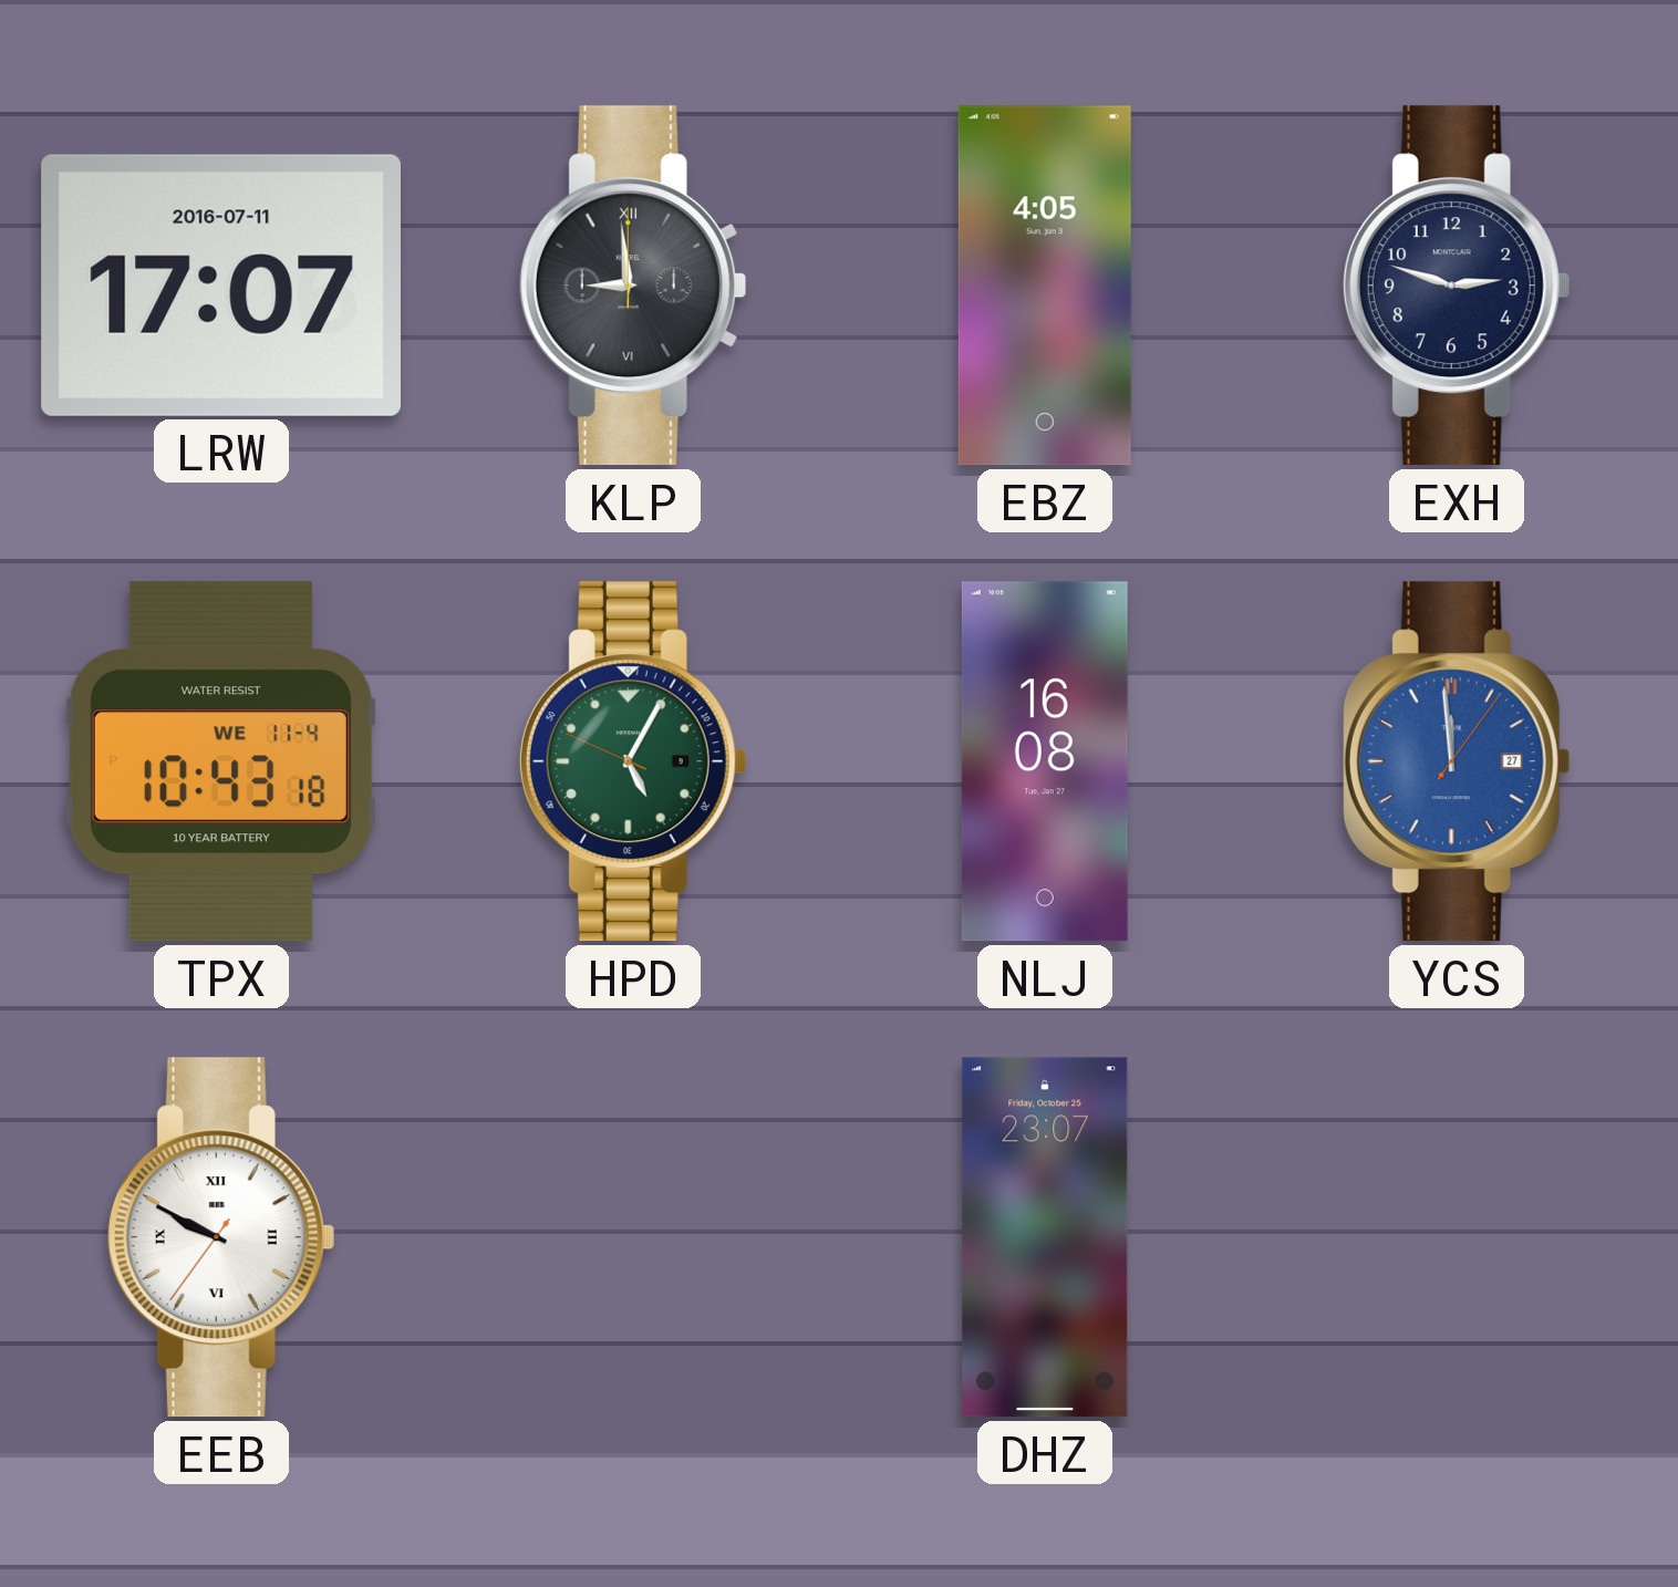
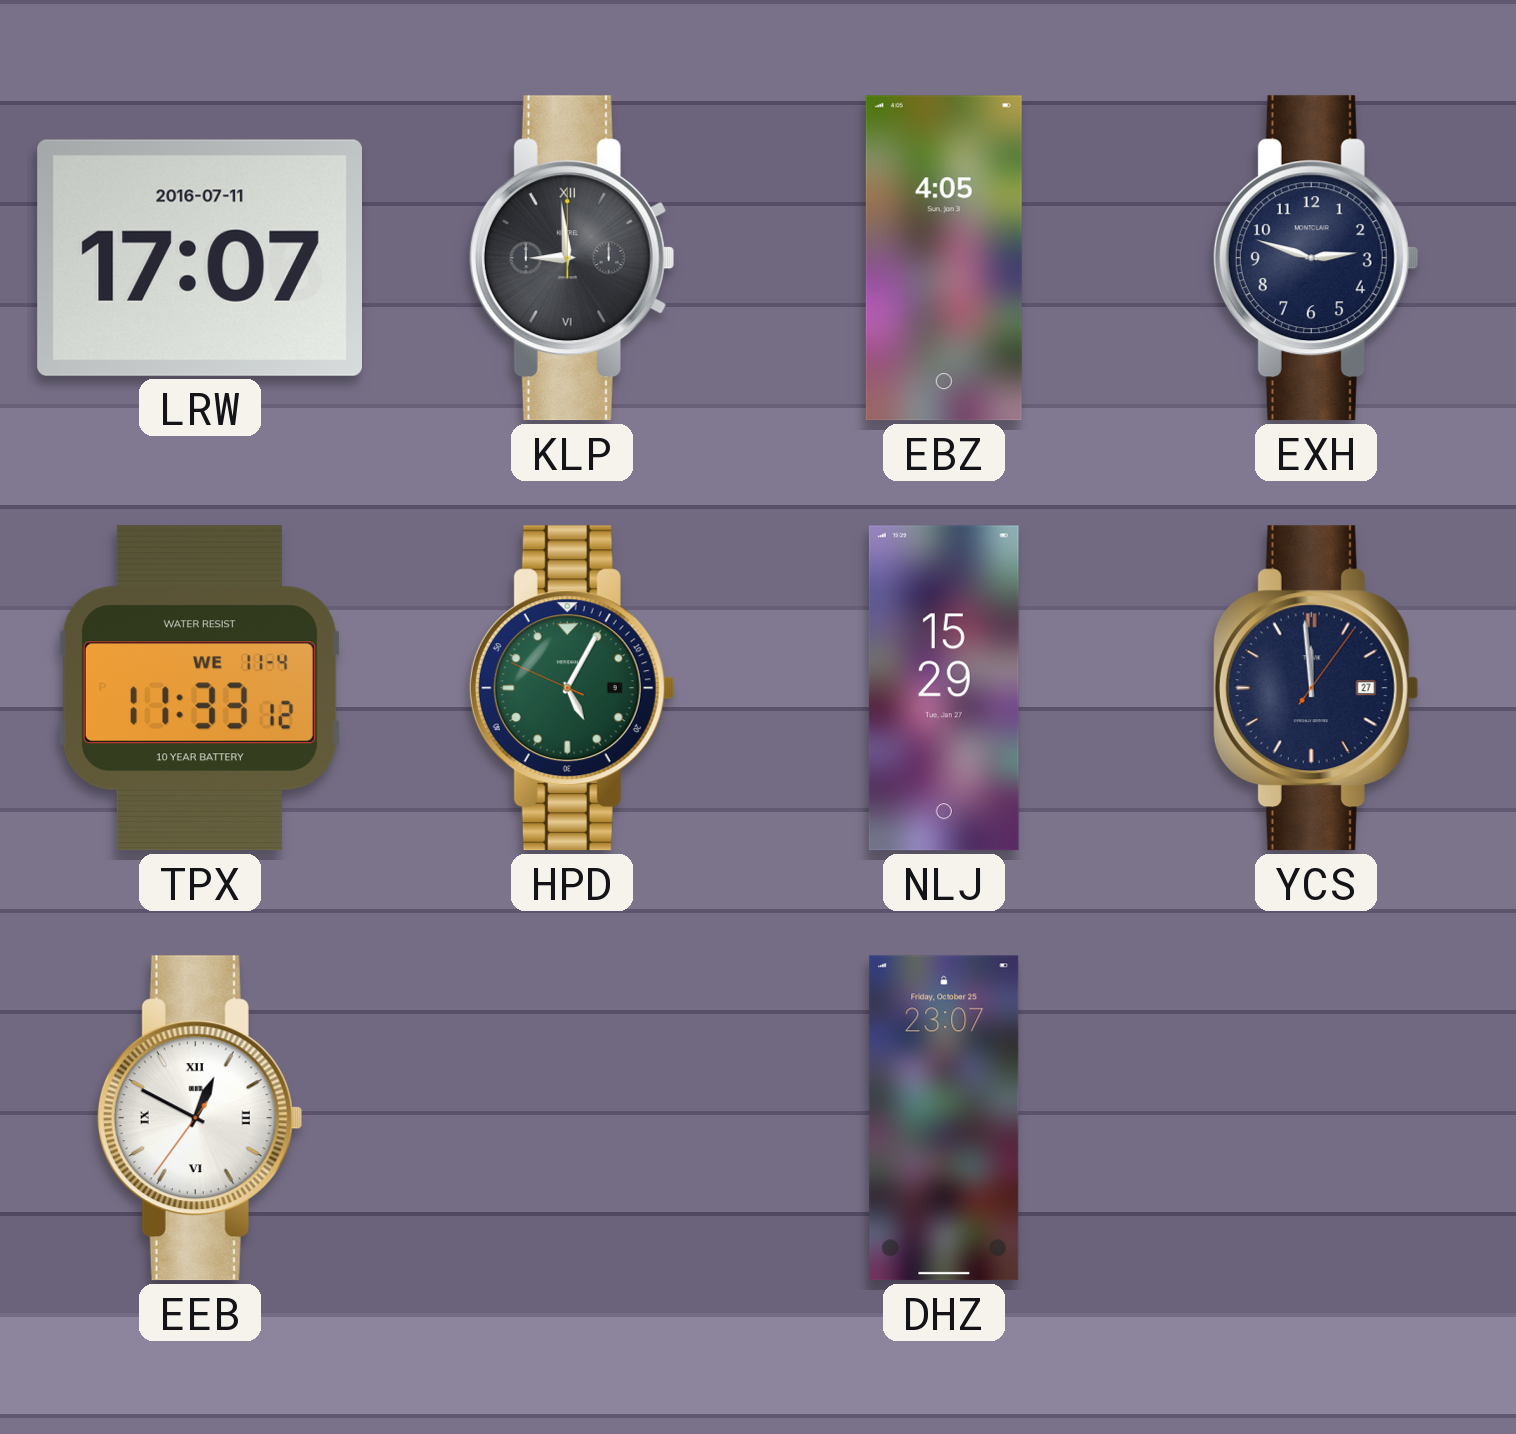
TPX: 10:43 -> 11:33 (199, 688)
NLJ: 16:08 -> 15:29 (944, 688)
YCS dial: blue -> navy (1316, 688)
EEB: 9:49 -> 12:49 (200, 1118)
